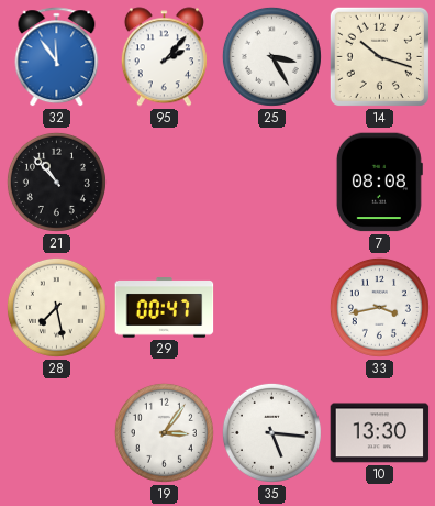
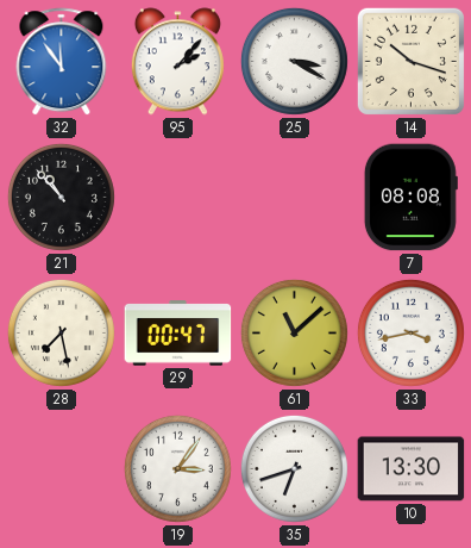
25: 3:25 -> 3:20 (294, 61)
61: none -> 11:08 (294, 332)
35: 5:16 -> 6:42 (294, 468)
